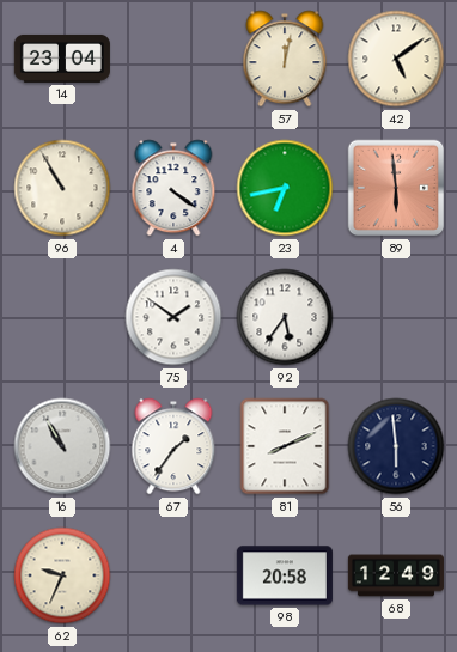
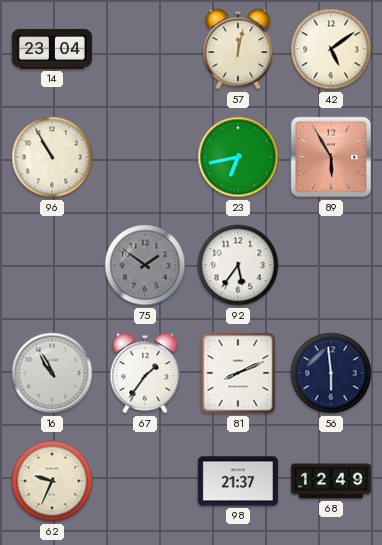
4: 4:21 -> none (173, 188)
89: 5:59 -> 5:55 (331, 157)
75 dial: white -> grey (145, 265)
98: 20:58 -> 21:37 (238, 481)
